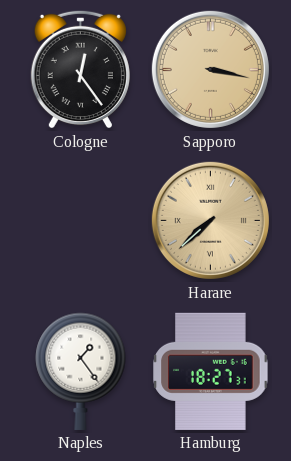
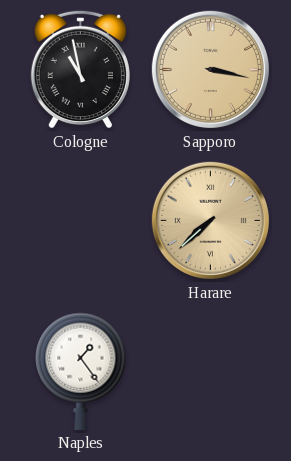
Cologne: 12:24 -> 10:58 (80, 69)
Hamburg: 18:27 -> none (211, 371)
